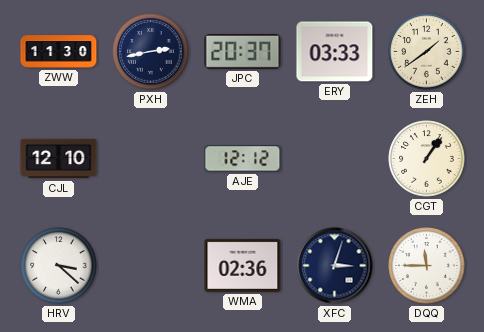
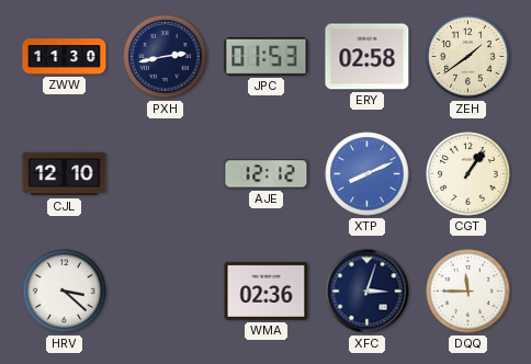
JPC: 20:37 -> 01:53 (267, 56)
ERY: 03:33 -> 02:58 (368, 57)
XTP: none -> 8:11 (368, 174)
